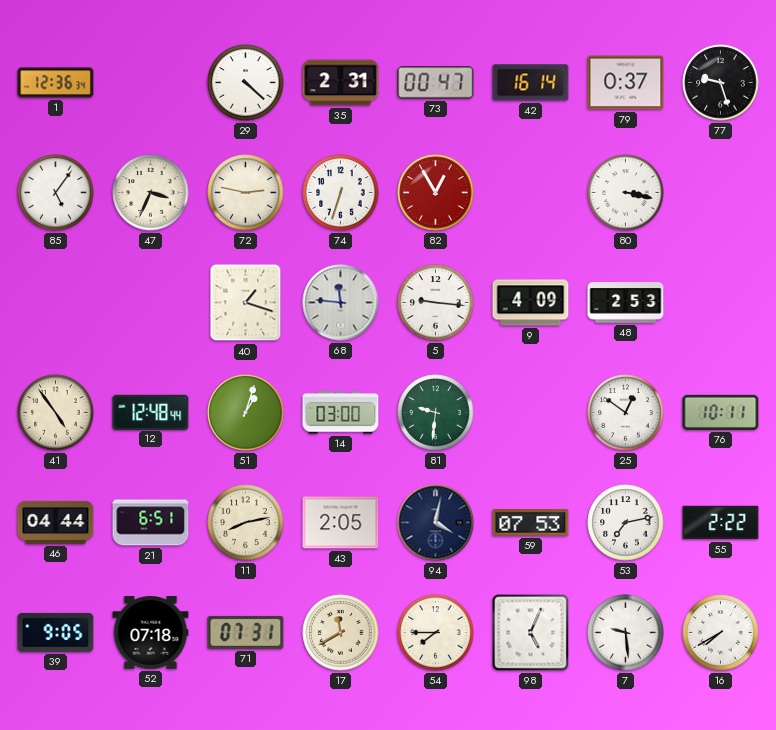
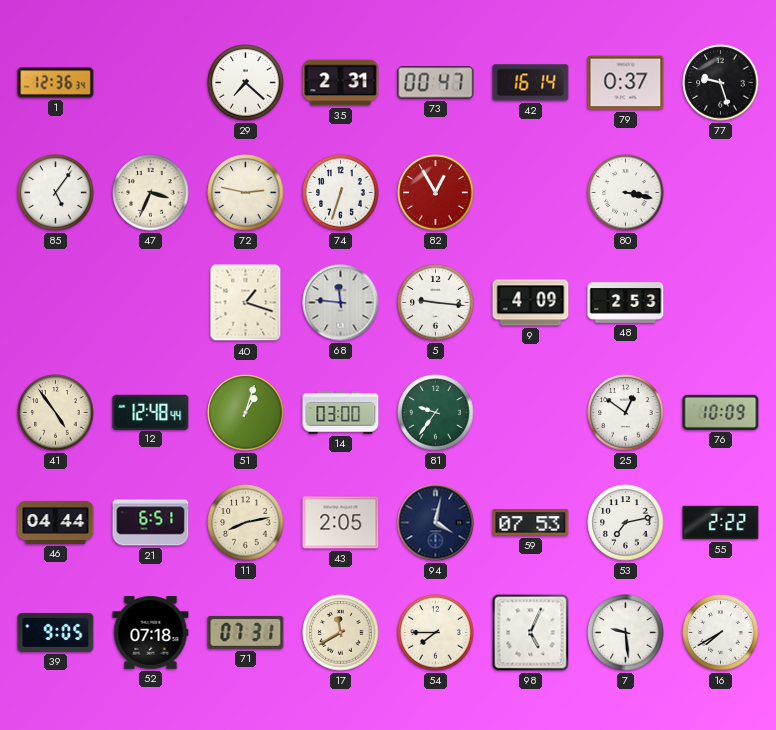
29: 4:22 -> 7:22 (246, 83)
81: 9:31 -> 9:36 (436, 413)
76: 10:11 -> 10:09 (721, 412)
